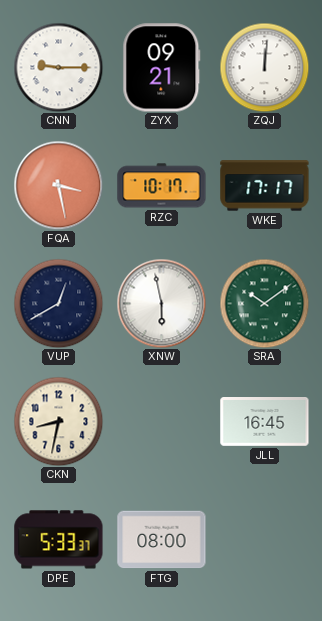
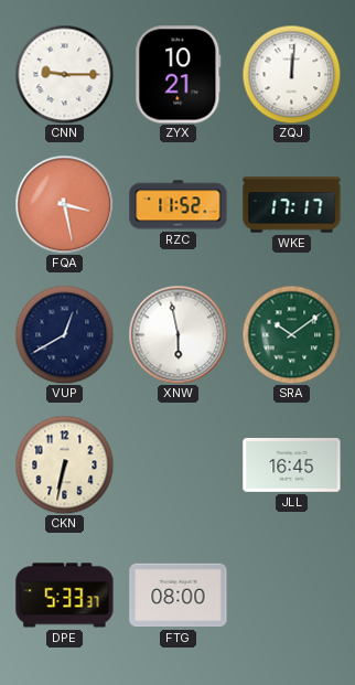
ZYX: 09:21 -> 10:21 (179, 75)
RZC: 10:17 -> 11:52 (179, 205)
CKN: 8:32 -> 6:32 (64, 464)
